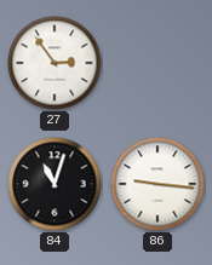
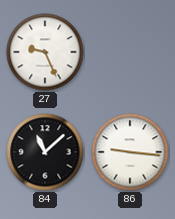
27: 2:54 -> 9:26 (45, 52)
84: 11:03 -> 11:08 (45, 152)
